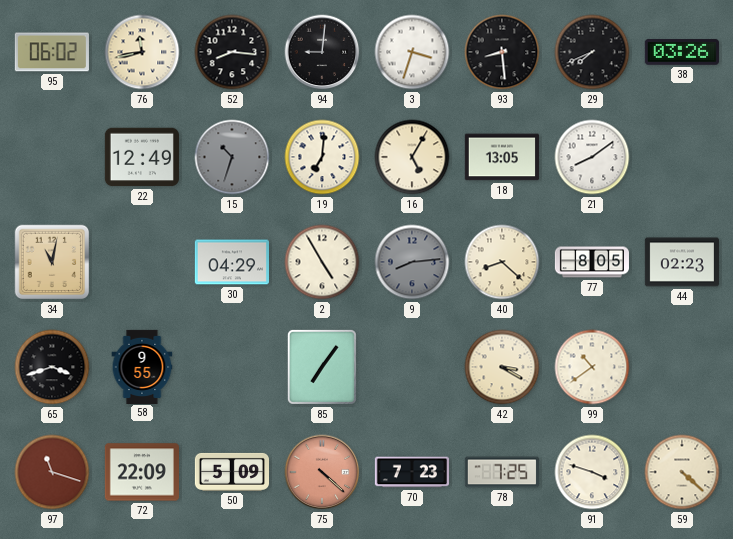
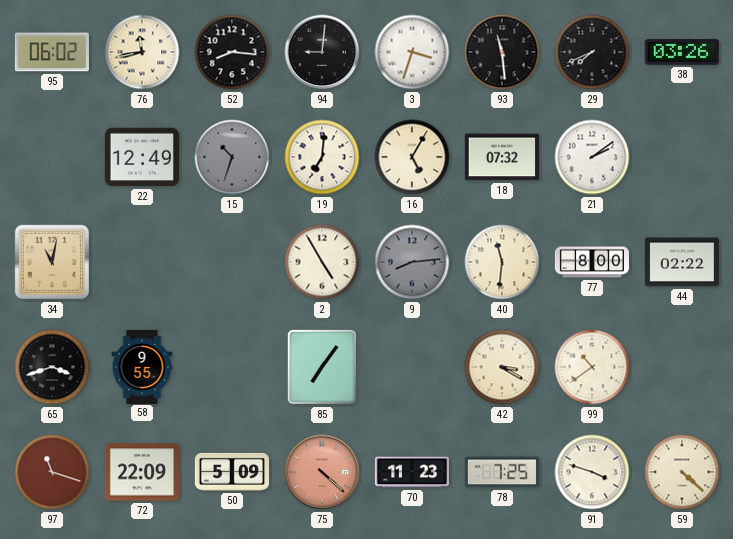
93: 8:29 -> 11:29 (502, 52)
18: 13:05 -> 07:32 (502, 157)
21: 8:09 -> 2:09 (592, 157)
30: 04:29 -> none (232, 262)
40: 8:22 -> 11:31 (502, 262)
77: 8:05 -> 8:00 (591, 262)
44: 02:23 -> 02:22 (682, 262)
70: 7:23 -> 11:23 (411, 472)
